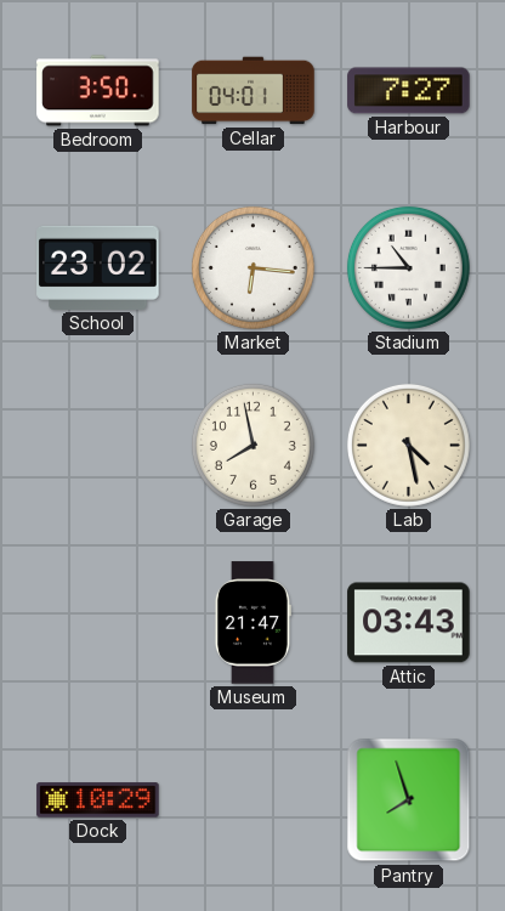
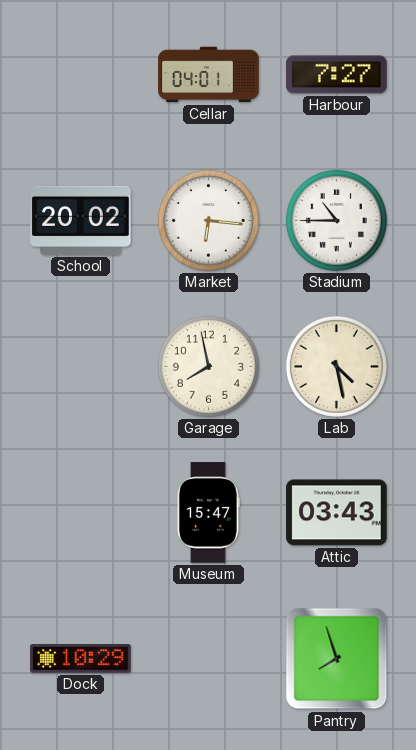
Bedroom: 3:50 -> none (98, 91)
School: 23:02 -> 20:02 (81, 220)
Museum: 21:47 -> 15:47 (208, 513)
